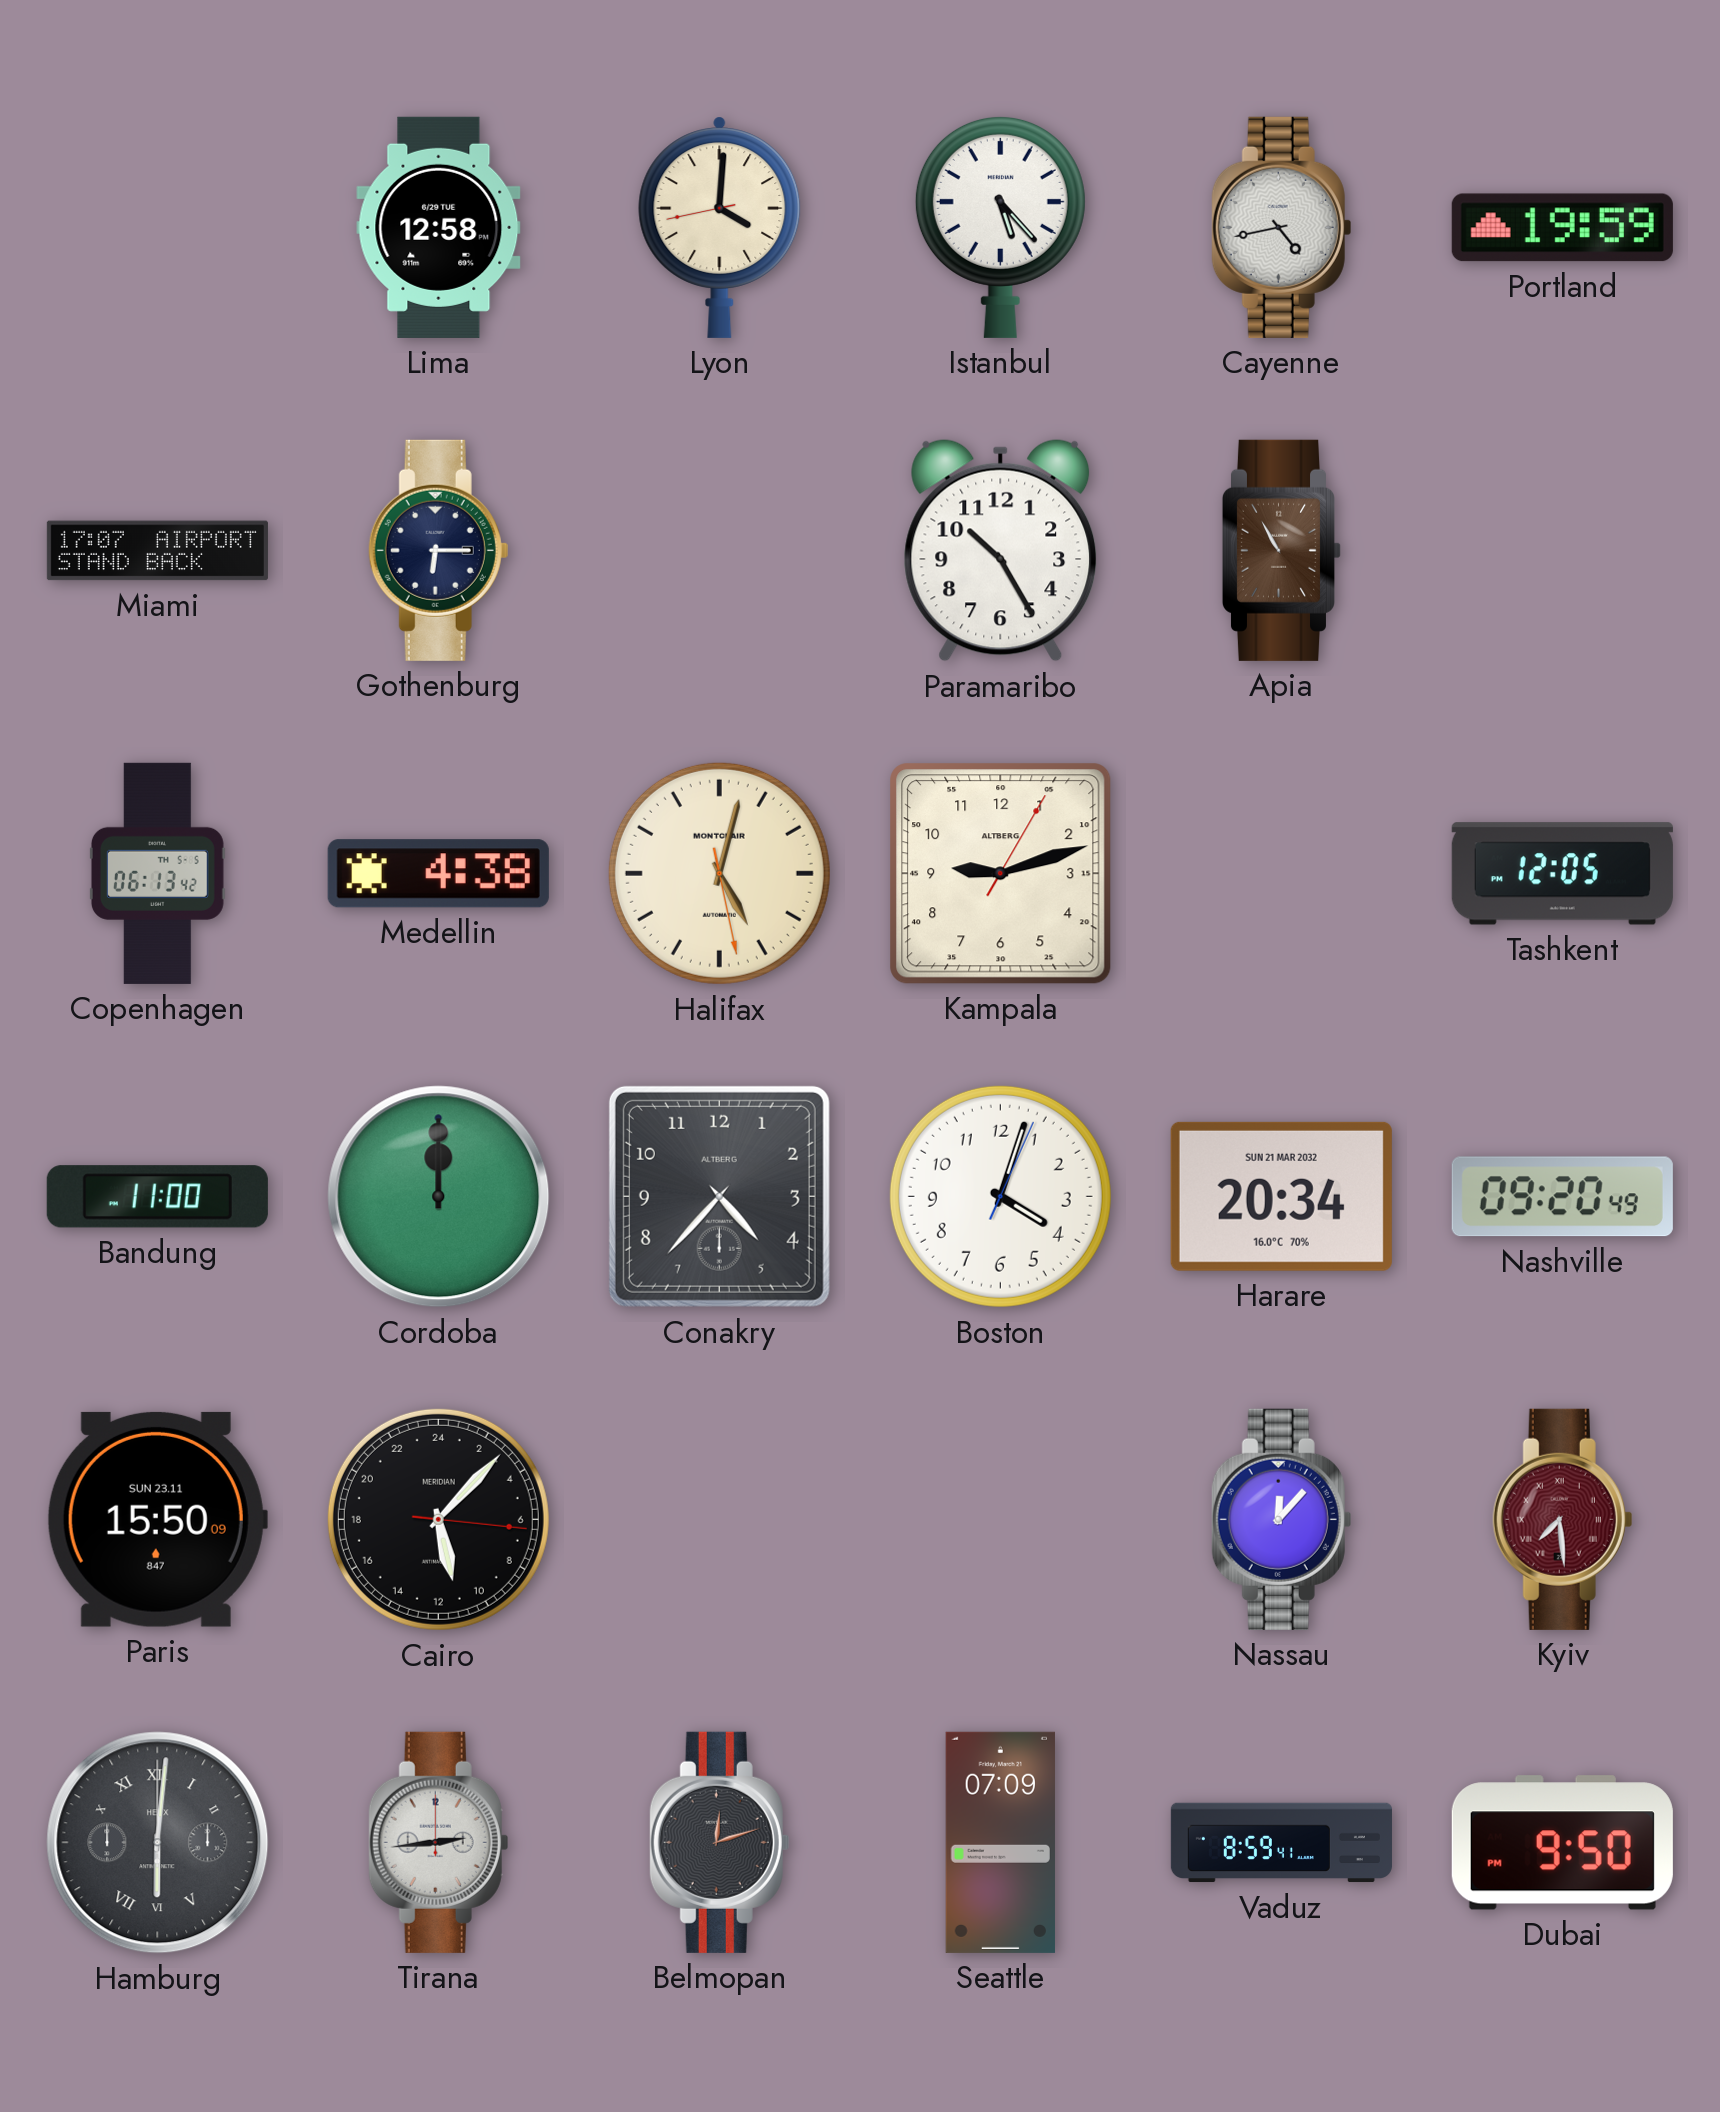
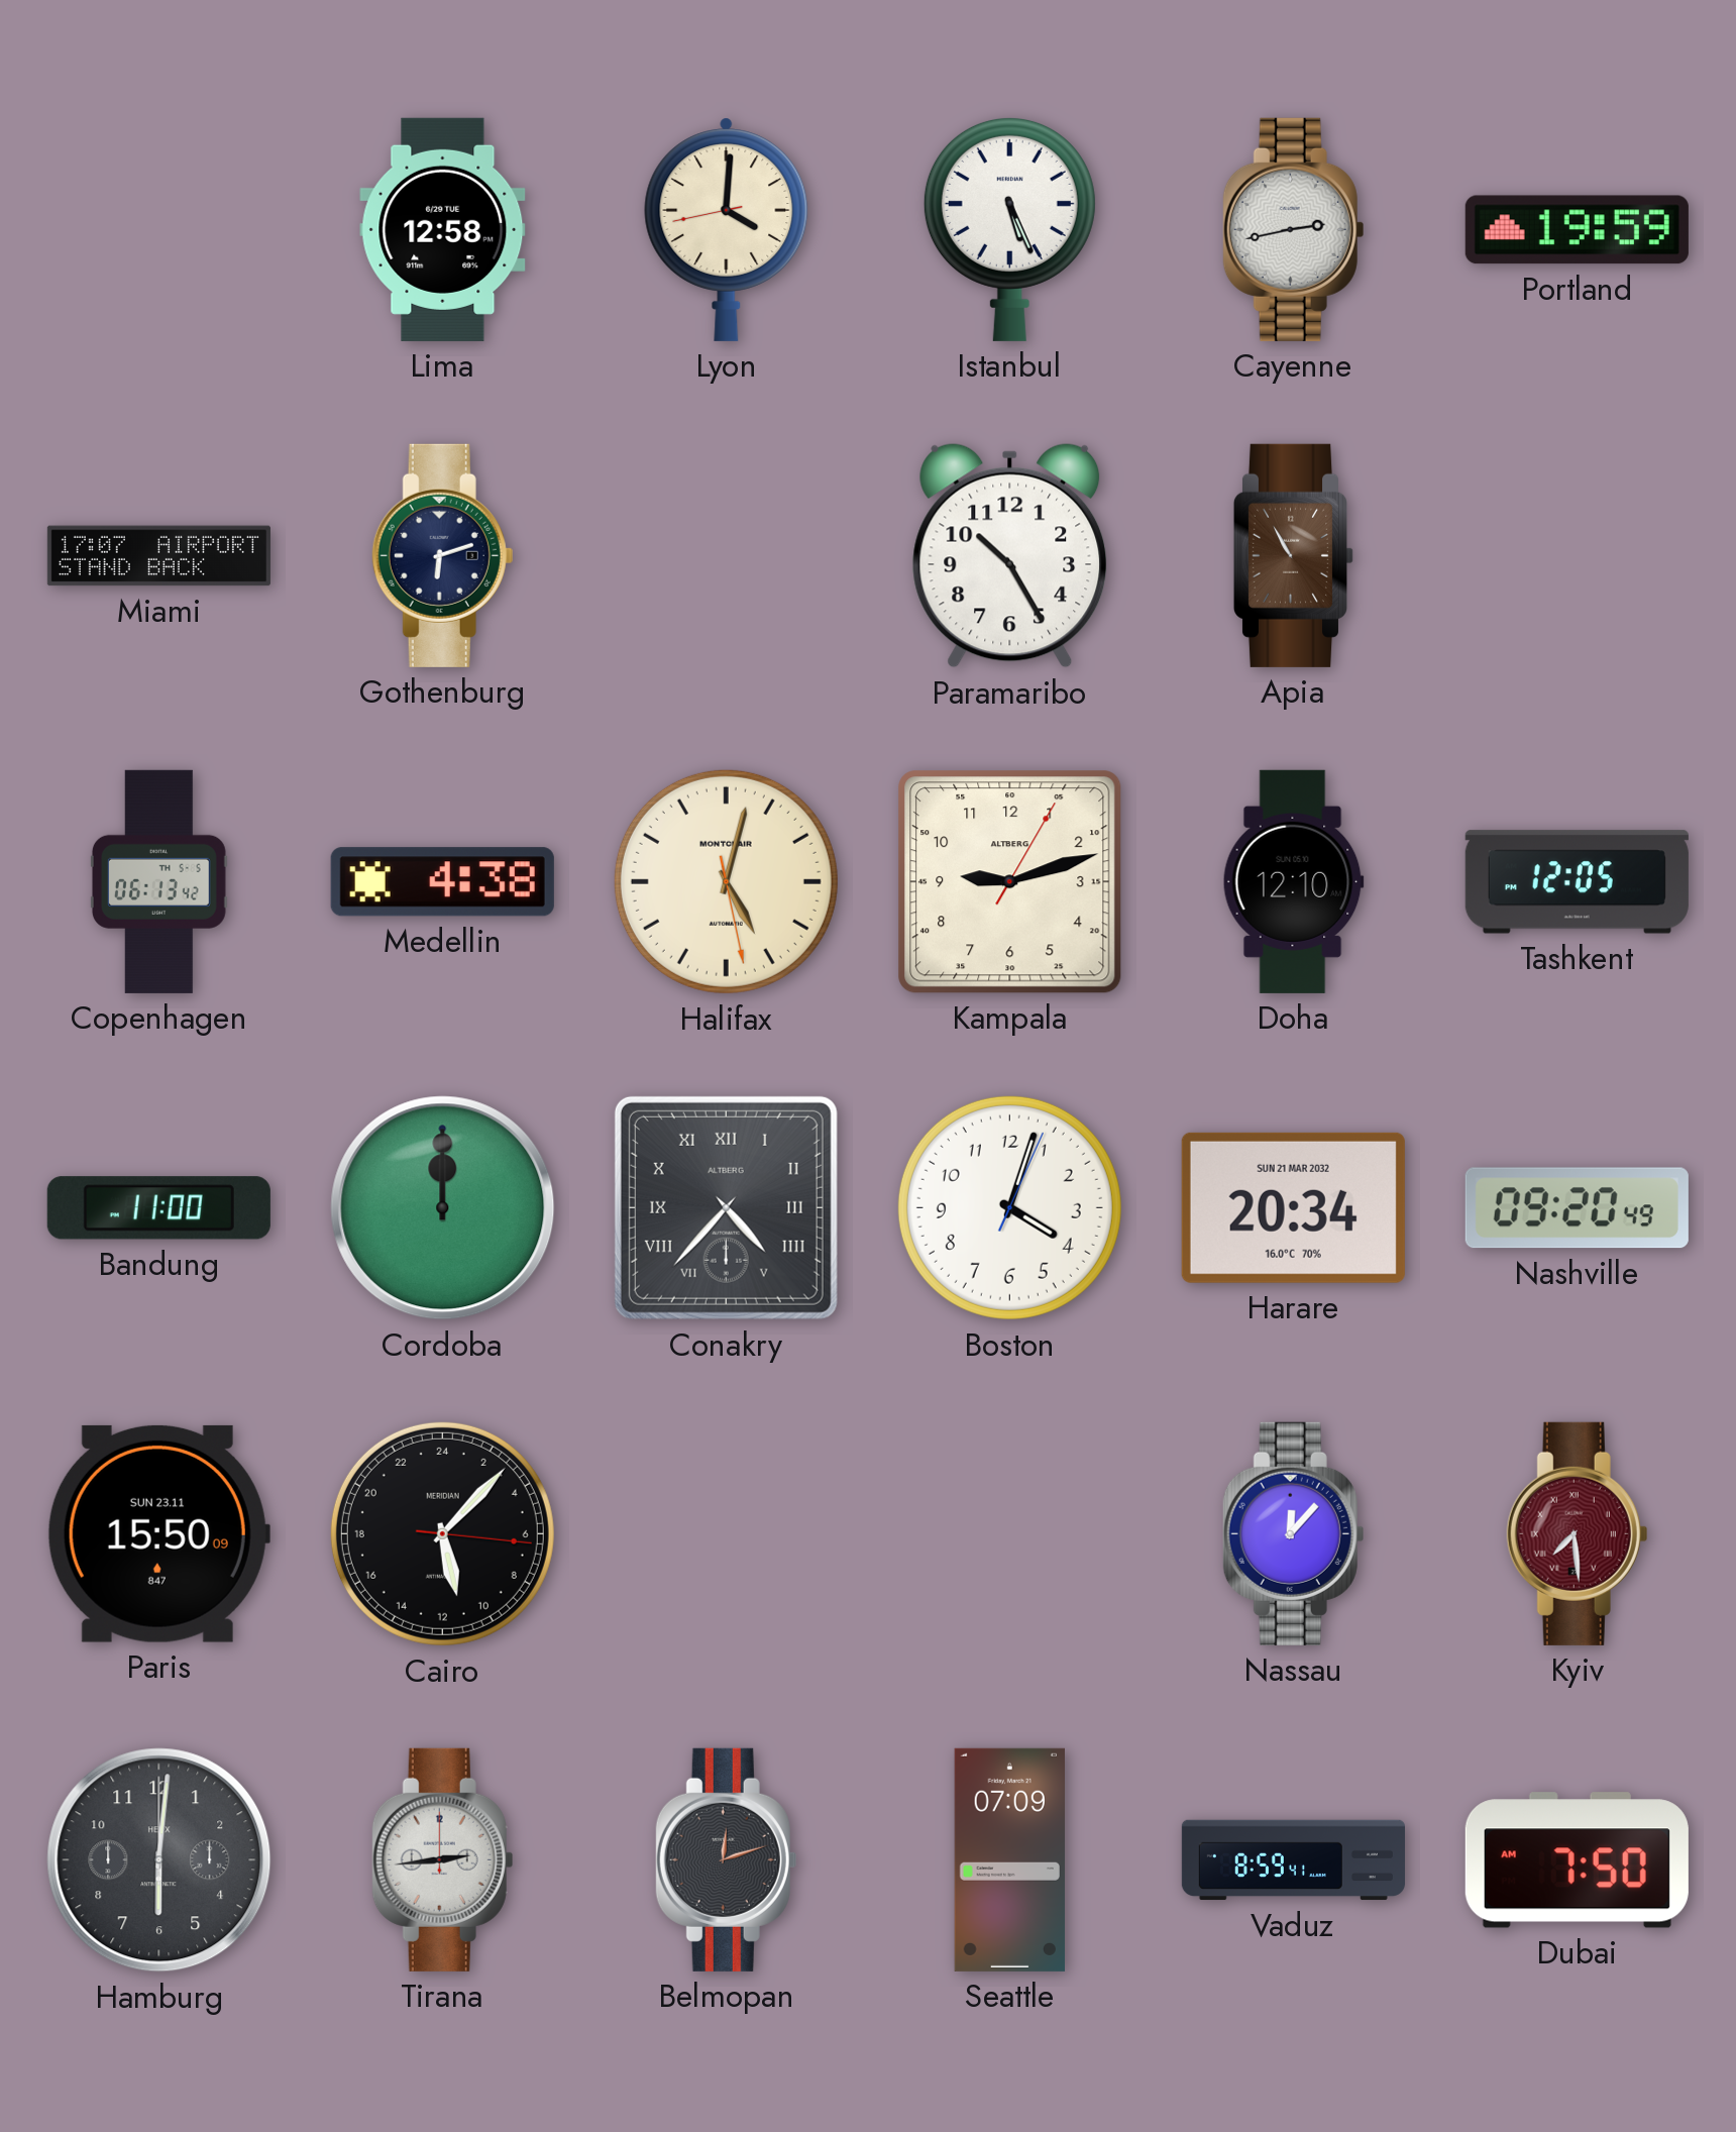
Istanbul: 5:23 -> 5:26 (1009, 229)
Cayenne: 4:43 -> 2:43 (1294, 229)
Gothenburg: 6:15 -> 6:12 (443, 555)
Doha: none -> 12:10 (1293, 881)
Conakry numerals: Arabic -> Roman (726, 1207)
Hamburg numerals: Roman -> Arabic (159, 1860)
Dubai: 9:50 -> 7:50 (1577, 1860)
